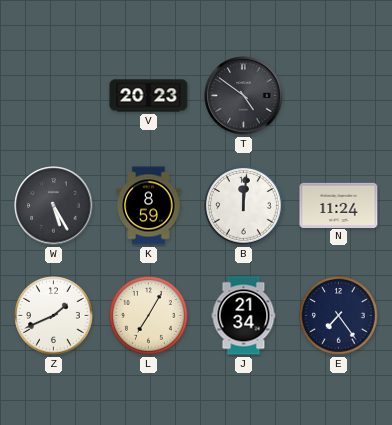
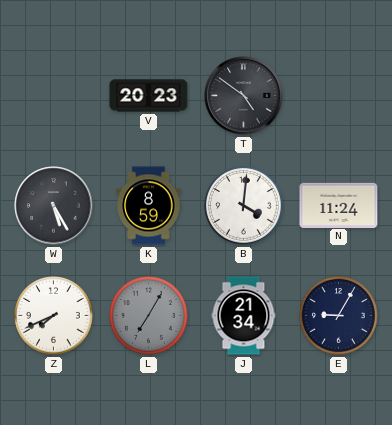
B: 12:01 -> 4:01 (244, 206)
Z: 1:41 -> 7:41 (54, 316)
L dial: cream -> grey (149, 316)
E: 7:24 -> 9:05 (339, 316)
